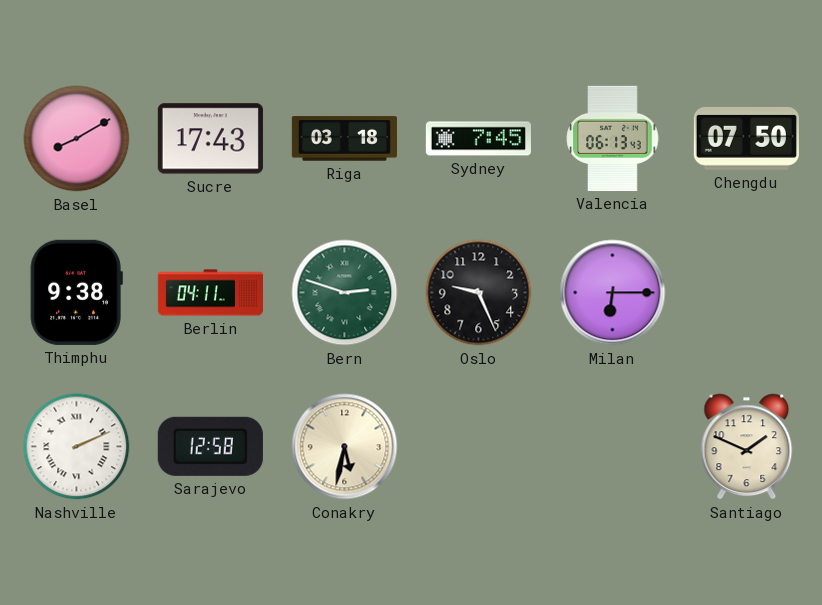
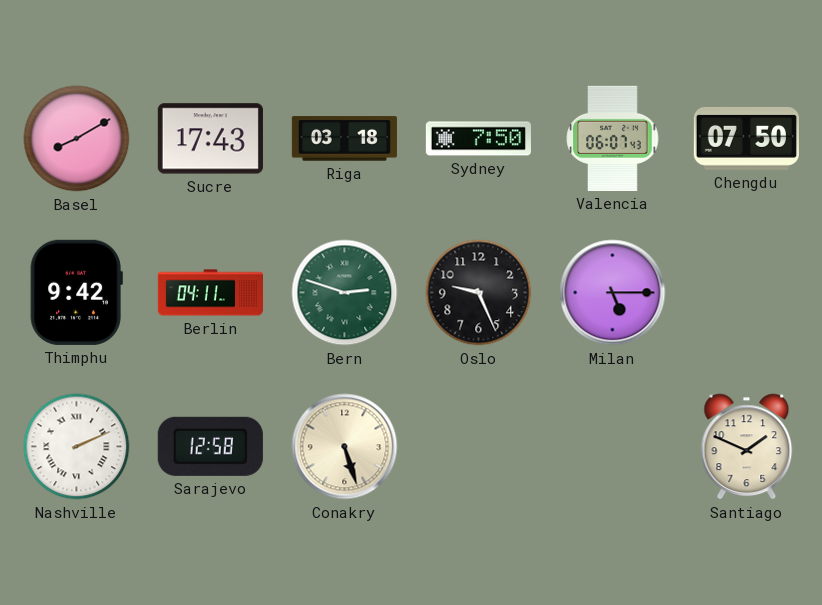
Sydney: 7:45 -> 7:50 (478, 139)
Valencia: 06:13 -> 06:07 (613, 138)
Thimphu: 9:38 -> 9:42 (76, 292)
Milan: 6:15 -> 5:15 (613, 293)
Conakry: 5:32 -> 5:27 (345, 447)
